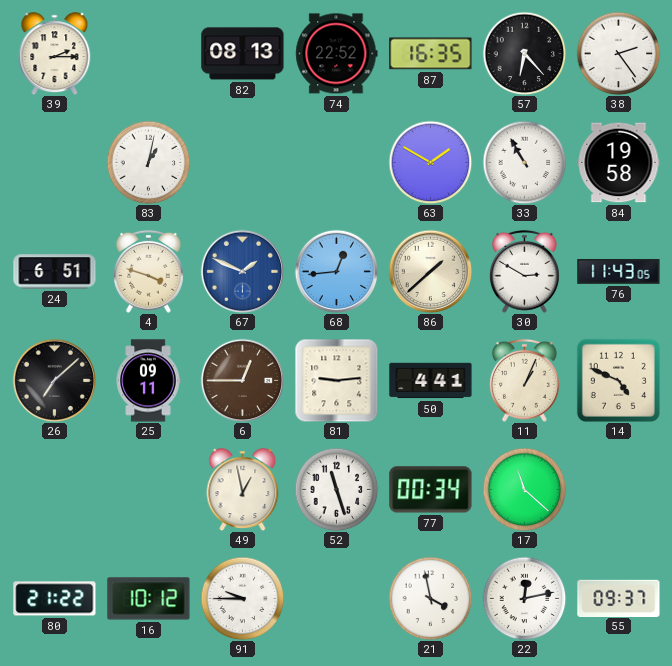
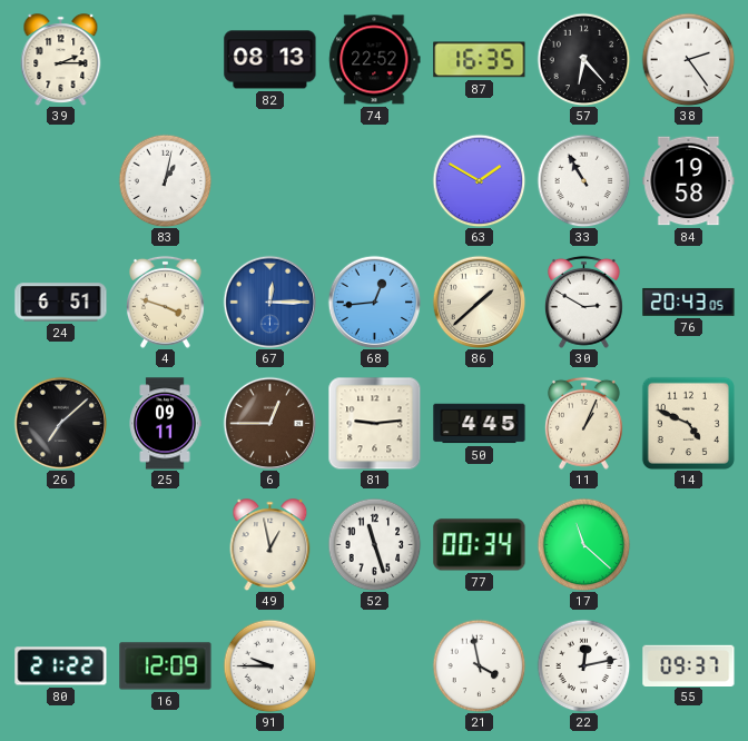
67: 1:49 -> 12:15 (269, 302)
76: 11:43 -> 20:43 (689, 303)
50: 4:41 -> 4:45 (480, 424)
16: 10:12 -> 12:09 (166, 666)
